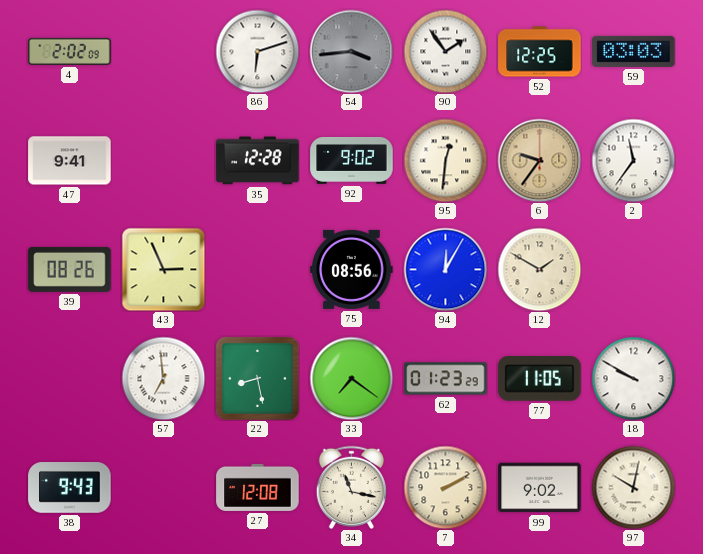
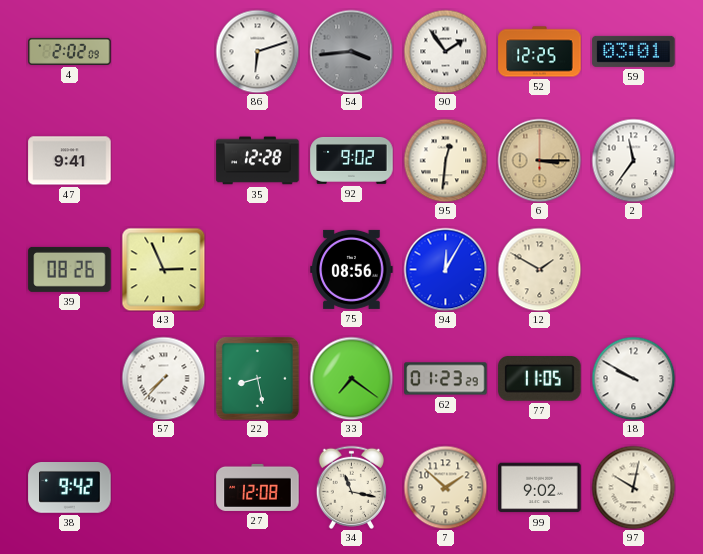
59: 03:03 -> 03:01 (634, 51)
6: 9:36 -> 3:15 (539, 160)
57: 6:59 -> 7:37 (163, 378)
38: 9:43 -> 9:42 (70, 488)
7: 2:10 -> 1:52 (445, 487)
